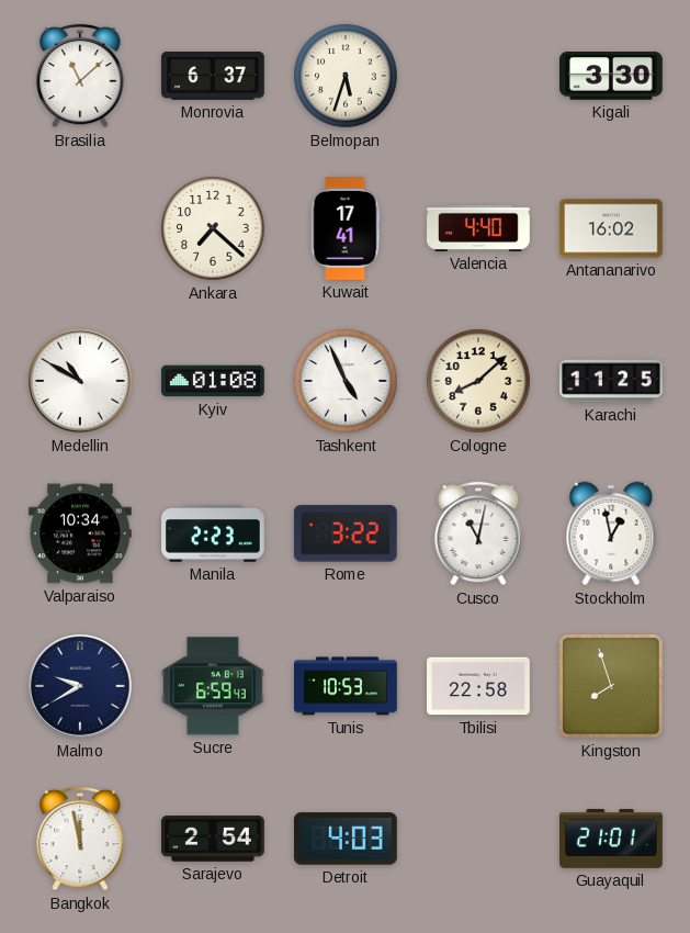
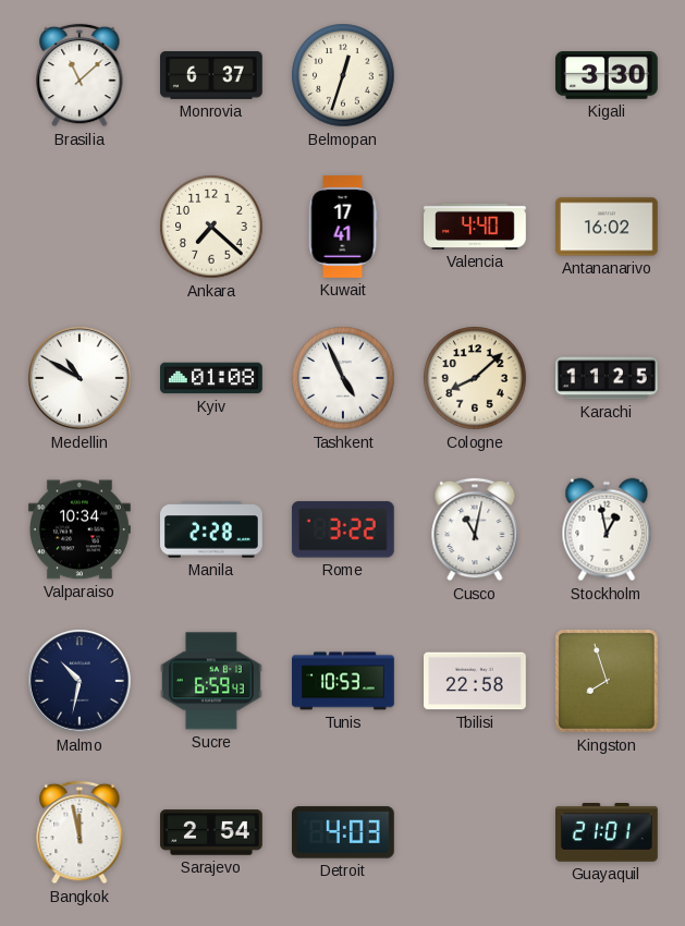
Belmopan: 5:33 -> 12:33 (343, 75)
Manila: 2:23 -> 2:28 (212, 529)
Malmo: 9:40 -> 10:32 (79, 681)
